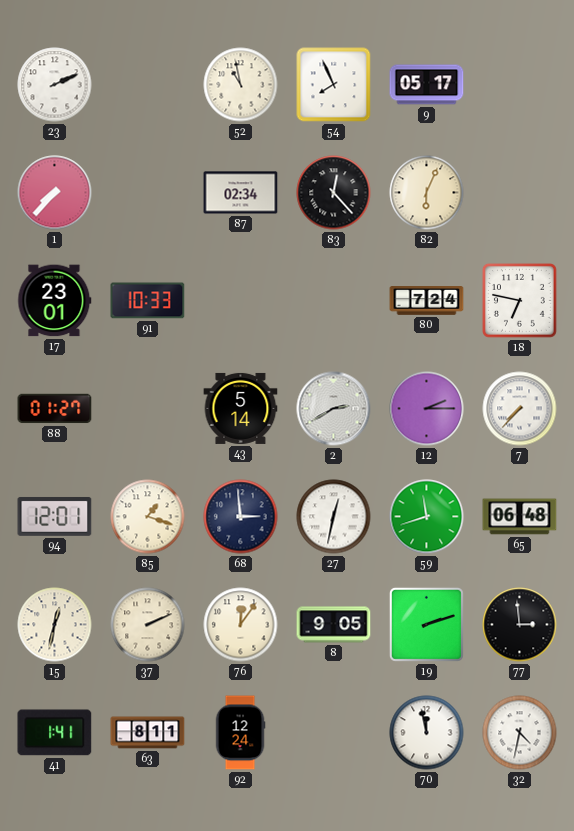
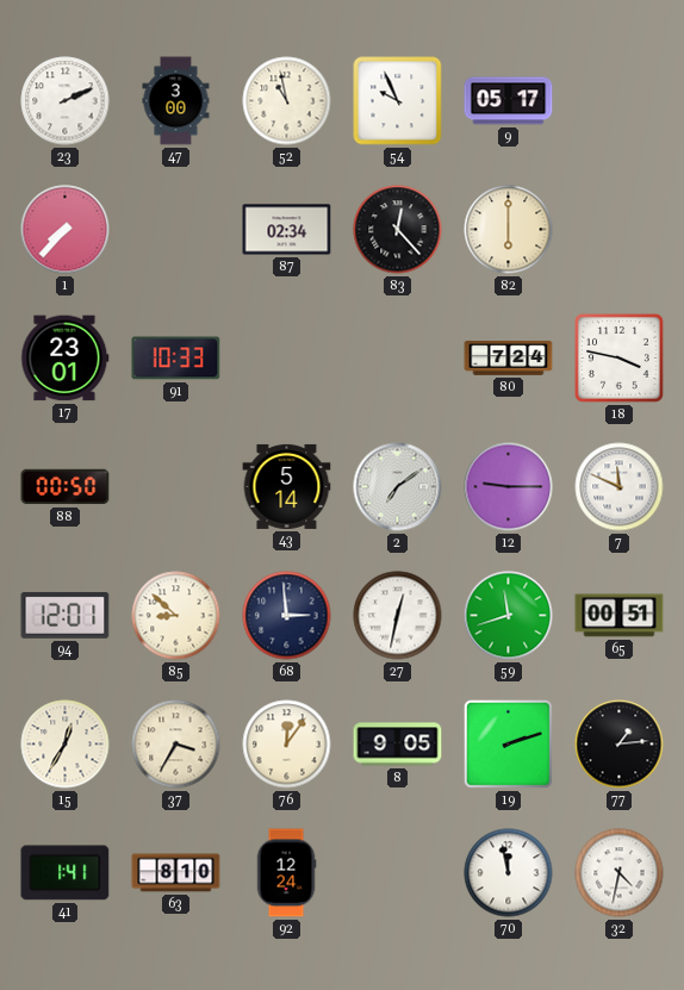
47: none -> 3:00 (176, 101)
54: 7:56 -> 9:56 (398, 101)
82: 6:04 -> 6:00 (509, 230)
18: 6:47 -> 3:47 (618, 357)
88: 01:27 -> 00:50 (66, 487)
2: 2:40 -> 7:09 (398, 487)
12: 2:15 -> 9:15 (509, 487)
7: 7:37 -> 11:49 (620, 487)
85: 1:18 -> 8:52 (176, 616)
65: 06:48 -> 00:51 (620, 616)
15: 12:32 -> 12:35 (66, 745)
37: 2:11 -> 3:35 (176, 745)
77: 2:59 -> 1:14 (620, 745)
63: 8:11 -> 8:10 (176, 873)
